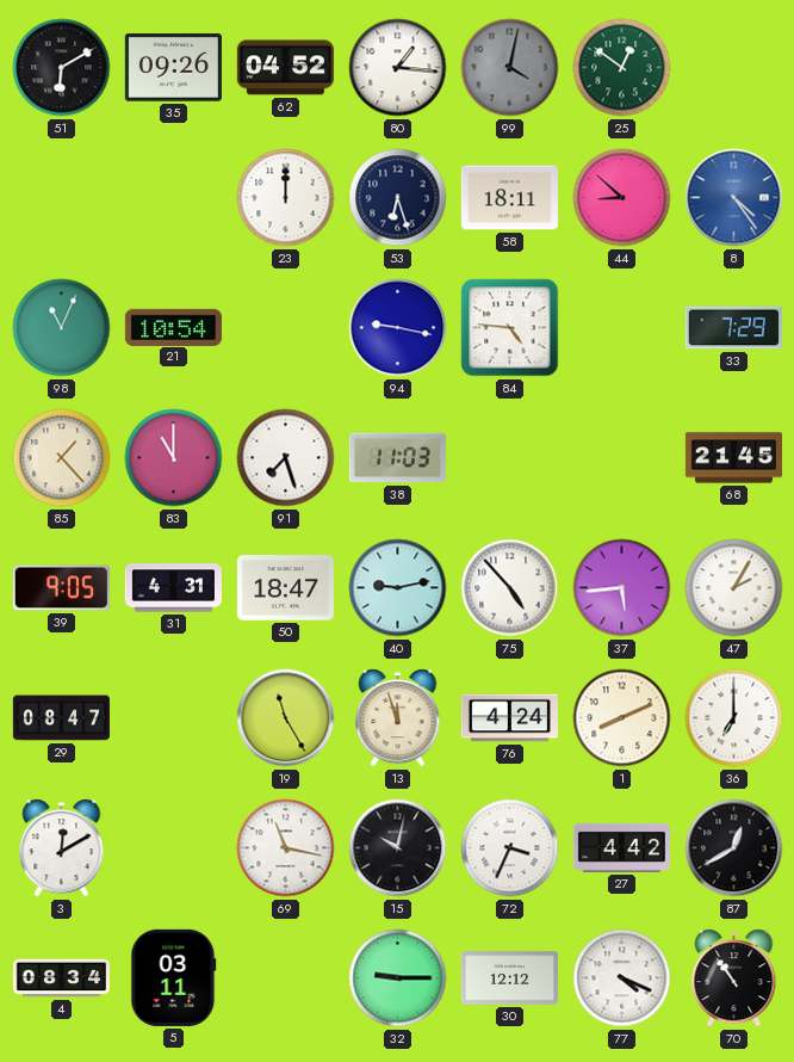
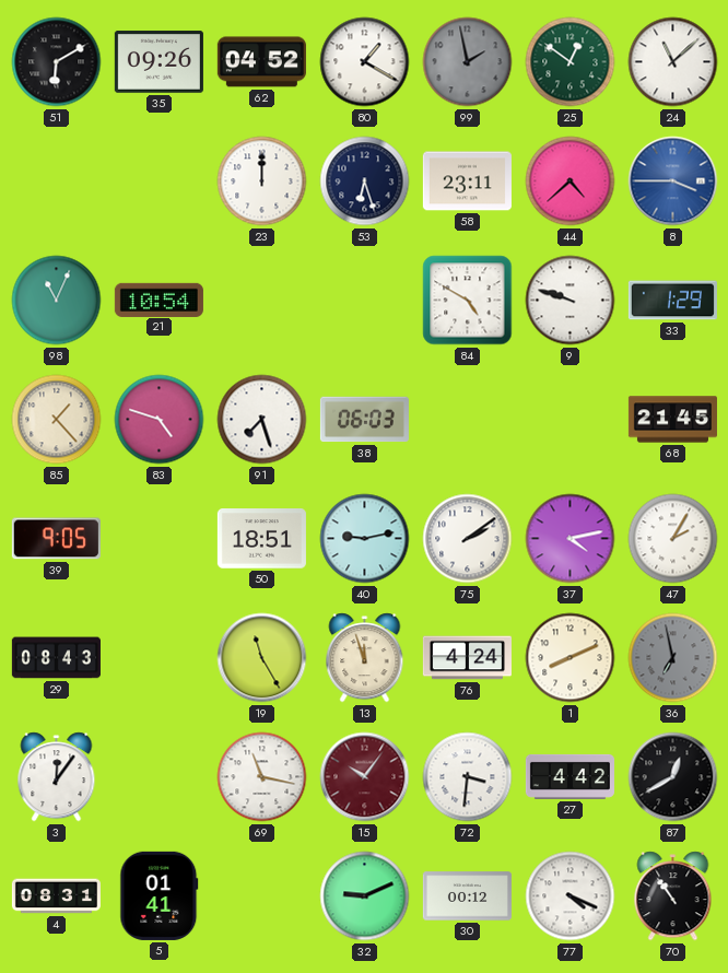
80: 1:16 -> 1:20 (365, 62)
99: 4:02 -> 1:58 (468, 62)
24: none -> 11:08 (673, 62)
58: 18:11 -> 23:11 (467, 181)
44: 8:52 -> 4:38 (571, 181)
8: 4:24 -> 3:45 (673, 181)
94: 9:17 -> none (398, 328)
84: 4:46 -> 4:50 (468, 301)
9: none -> 9:48 (571, 301)
33: 7:29 -> 1:29 (672, 301)
83: 11:00 -> 4:48 (160, 420)
38: 11:03 -> 06:03 (364, 420)
31: 4:31 -> none (173, 588)
50: 18:47 -> 18:51 (261, 539)
75: 4:53 -> 2:09 (468, 539)
37: 5:44 -> 4:13 (571, 539)
29: 08:47 -> 08:43 (56, 658)
36: 7:00 -> 6:58 (673, 658)
36 dial: white -> grey (673, 658)
3: 12:10 -> 12:06 (57, 777)
15: 10:02 -> 10:06 (365, 777)
15 dial: black -> burgundy (365, 777)
72: 3:34 -> 3:31 (468, 777)
4: 08:34 -> 08:31 (56, 896)
5: 03:11 -> 01:41 (160, 895)
32: 9:15 -> 9:11 (365, 896)
30: 12:12 -> 00:12 (467, 896)
